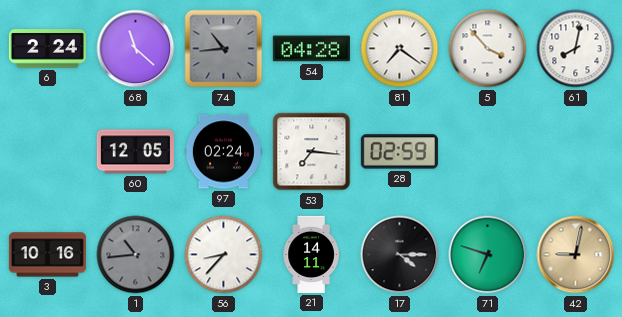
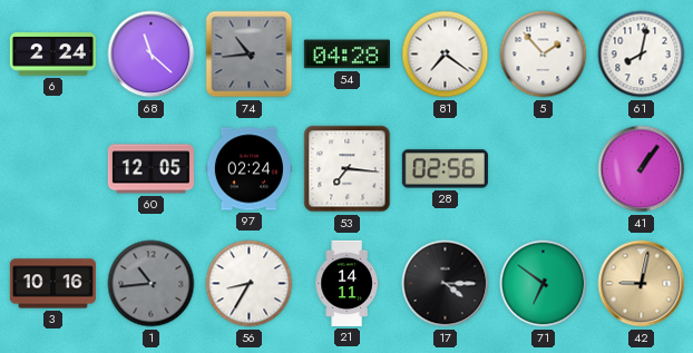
5: 3:53 -> 1:53 (544, 55)
28: 02:59 -> 02:56 (445, 169)
41: none -> 1:06 (642, 169)
56: 8:37 -> 8:35 (250, 284)
71: 6:48 -> 6:51 (544, 284)
